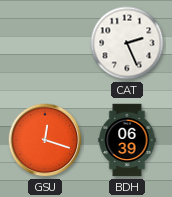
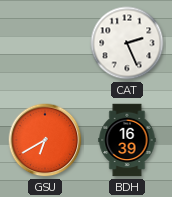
GSU: 12:18 -> 6:40 (45, 140)
BDH: 06:39 -> 16:39 (127, 140)
